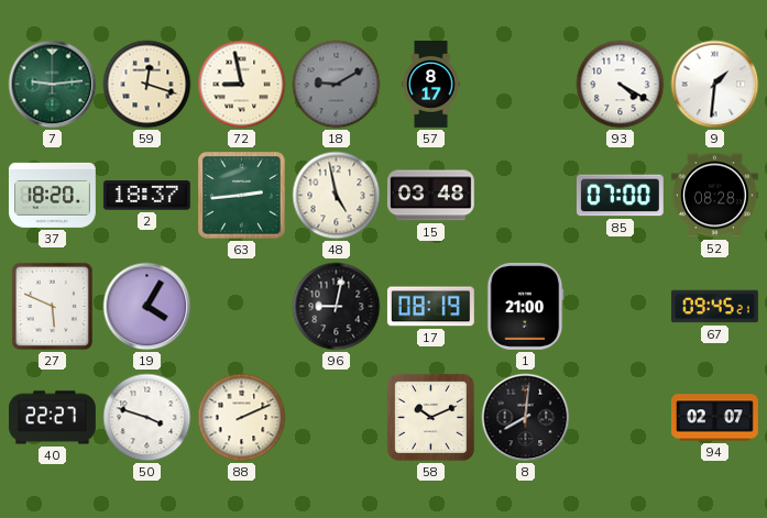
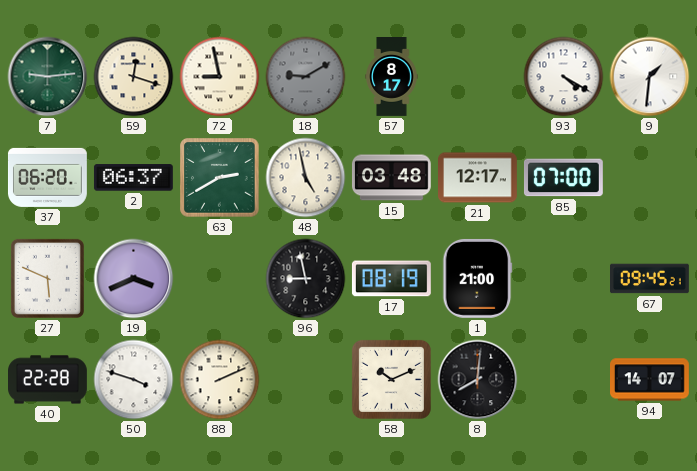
37: 18:20 -> 06:20 (47, 177)
2: 18:37 -> 06:37 (133, 178)
63: 2:44 -> 2:40 (220, 178)
21: none -> 12:17 (478, 178)
52: 08:28 -> none (714, 196)
19: 4:05 -> 3:41 (134, 279)
96: 9:02 -> 8:58 (306, 279)
40: 22:27 -> 22:28 (48, 380)
94: 02:07 -> 14:07 (650, 380)
